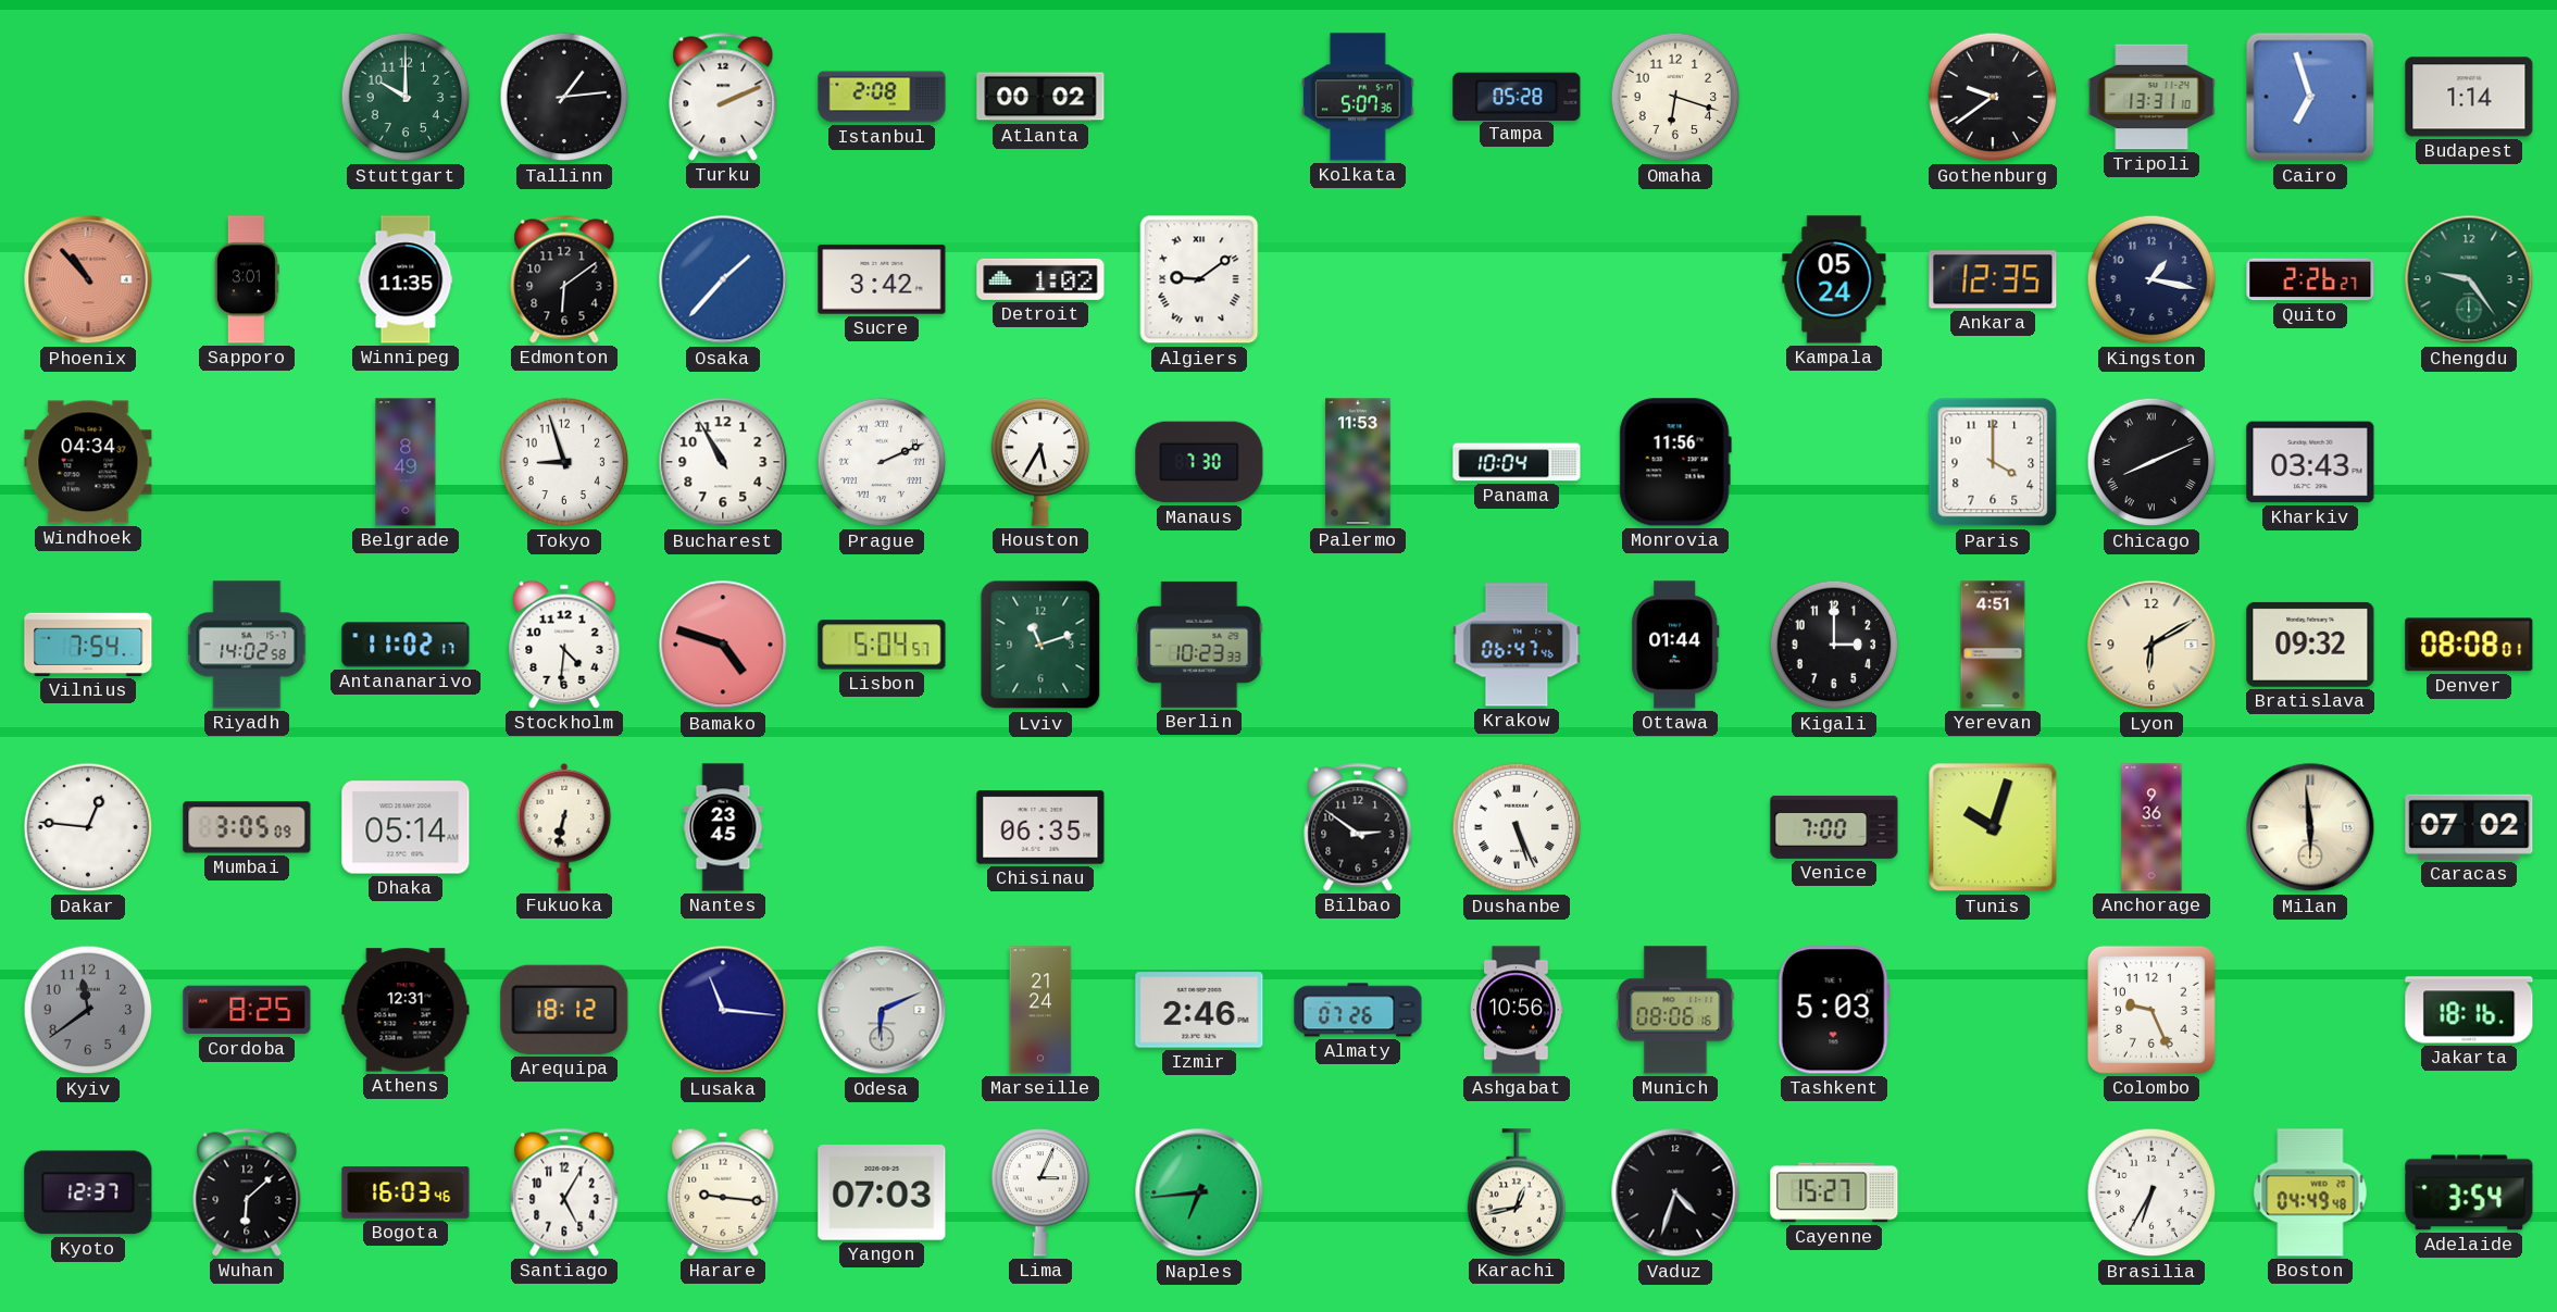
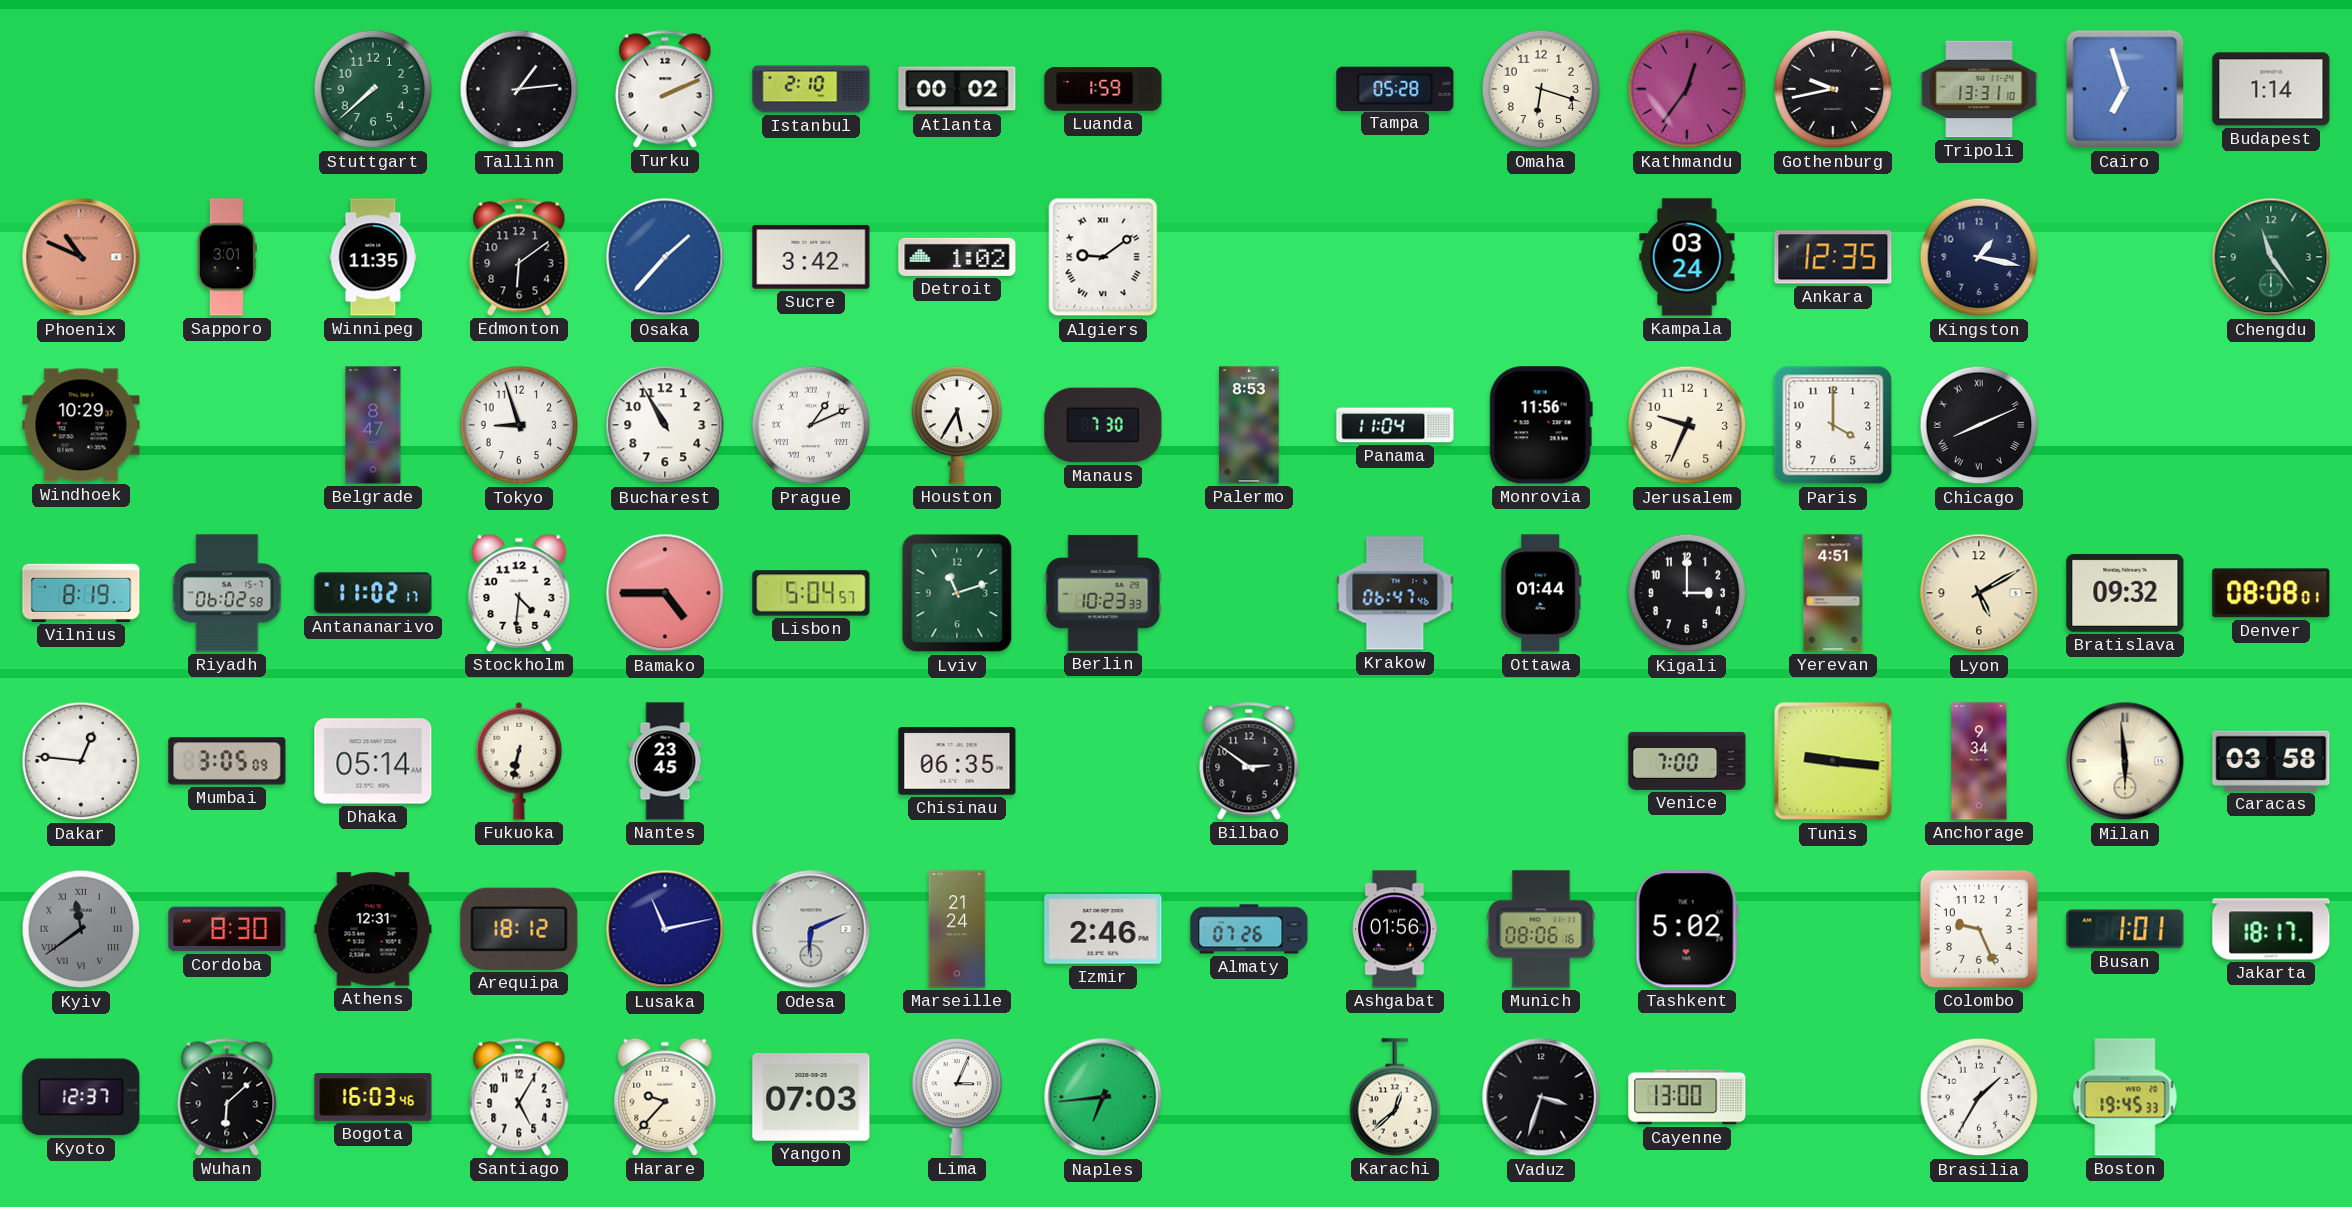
Stuttgart: 10:00 -> 7:38 (373, 89)
Istanbul: 2:08 -> 2:10 (811, 89)
Luanda: none -> 1:59 (1103, 89)
Kolkata: 5:07 -> none (1358, 97)
Kathmandu: none -> 12:36 (1687, 89)
Gothenburg: 9:39 -> 9:43 (1833, 89)
Phoenix: 10:53 -> 10:49 (81, 257)
Kampala: 05:24 -> 03:24 (1687, 257)
Quito: 2:26 -> none (2310, 279)
Chengdu: 9:24 -> 11:24 (2271, 257)
Windhoek: 04:34 -> 10:29 (81, 425)
Belgrade: 8:49 -> 8:47 (373, 425)
Prague: 2:11 -> 1:11 (811, 425)
Palermo: 11:53 -> 8:53 (1249, 425)
Panama: 10:04 -> 11:04 (1395, 425)
Jerusalem: none -> 9:34 (1687, 425)
Kharkiv: 03:43 -> none (2310, 462)
Vilnius: 7:54 -> 8:19 (81, 593)
Riyadh: 14:02 -> 06:02 (227, 593)
Bamako: 4:48 -> 4:45 (665, 593)
Lyon: 6:10 -> 5:10 (1979, 593)
Dushanbe: 5:26 -> none (1517, 827)
Tunis: 10:03 -> 9:16 (1833, 761)
Anchorage: 9:36 -> 9:34 (1979, 761)
Caracas: 07:02 -> 03:58 (2271, 761)
Kyiv numerals: Arabic -> Roman (81, 929)
Cordoba: 8:25 -> 8:30 (227, 929)
Lusaka: 11:16 -> 11:13 (665, 929)
Ashgabat: 10:56 -> 01:56 (1395, 929)
Tashkent: 5:03 -> 5:02 (1687, 929)
Busan: none -> 1:01 (2125, 929)
Jakarta: 18:16 -> 18:17 (2271, 929)
Harare: 9:16 -> 9:37 (665, 1097)
Karachi: 12:43 -> 12:38 (1395, 1097)
Vaduz: 4:33 -> 3:33 (1541, 1097)
Cayenne: 15:27 -> 13:00 (1687, 1097)
Brasilia: 6:35 -> 1:35 (1979, 1097)
Boston: 04:49 -> 19:45 (2125, 1097)
Adelaide: 3:54 -> none (2469, 1192)
